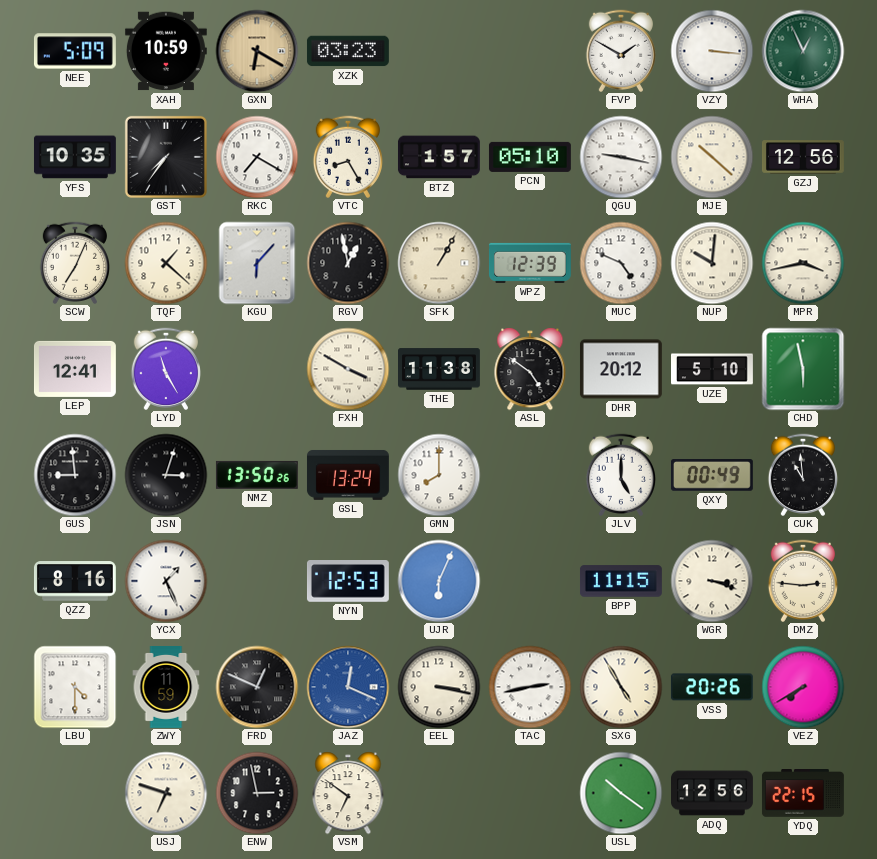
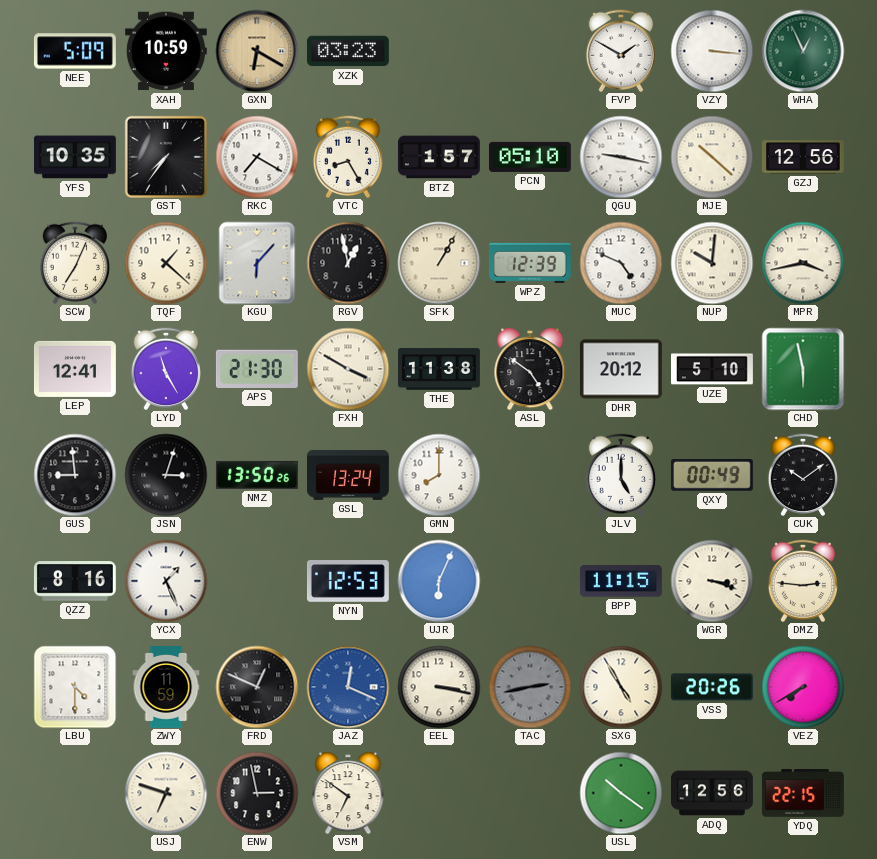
APS: none -> 21:30 (257, 369)
CUK: 10:59 -> 10:09 (802, 475)
TAC dial: white -> grey (530, 687)
